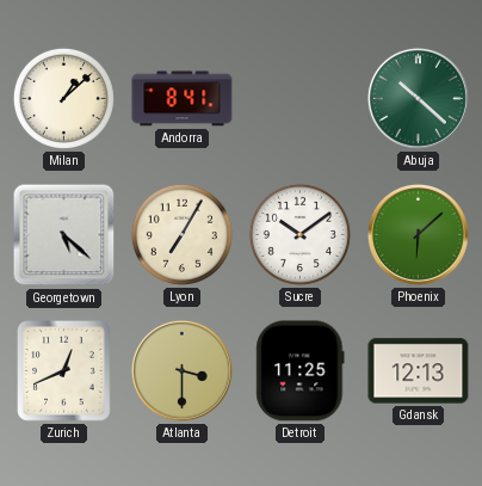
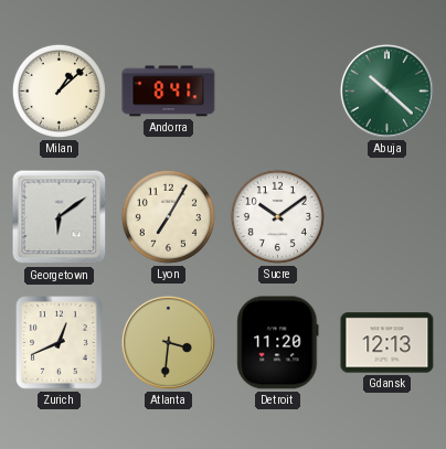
Georgetown: 5:22 -> 6:09 (60, 217)
Phoenix: 6:08 -> none (418, 234)
Atlanta: 3:30 -> 3:31 (168, 342)
Detroit: 11:25 -> 11:20 (278, 343)
